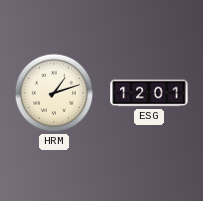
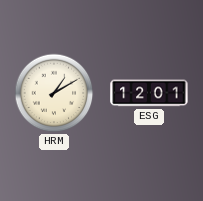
HRM: 1:12 -> 1:10 (54, 93)
